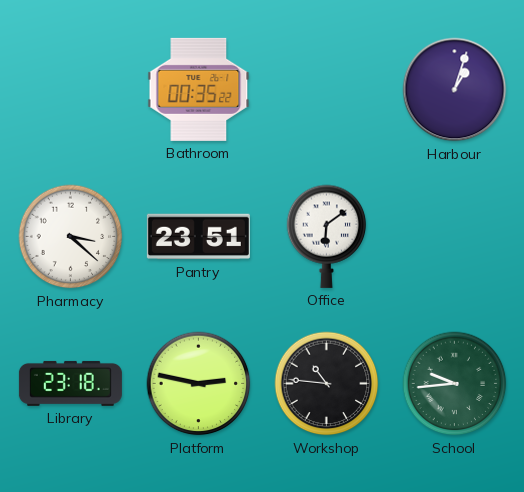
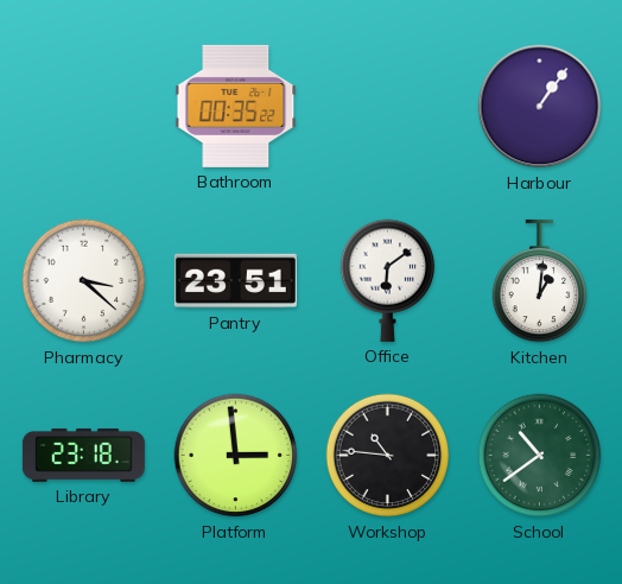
Harbour: 1:03 -> 1:06 (540, 107)
Kitchen: none -> 1:01 (540, 281)
Platform: 2:47 -> 2:59 (236, 456)
School: 9:44 -> 10:39 (540, 456)
